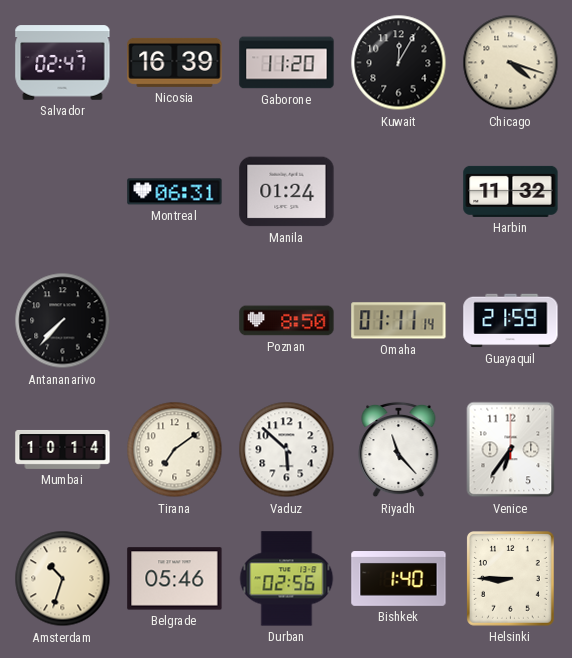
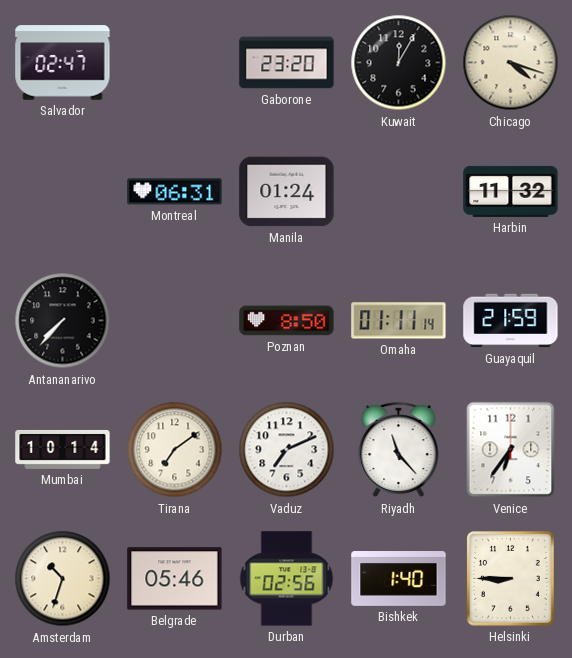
Nicosia: 16:39 -> none (175, 62)
Gaborone: 11:20 -> 23:20 (287, 63)
Vaduz: 5:52 -> 7:11 (287, 450)
